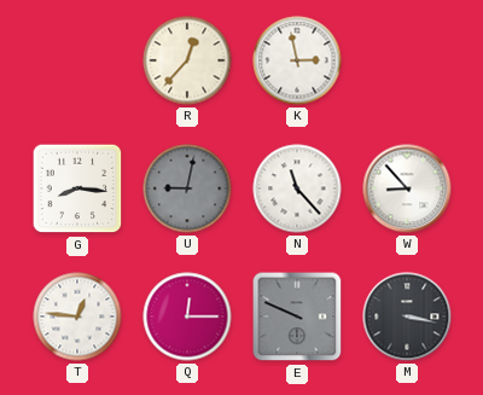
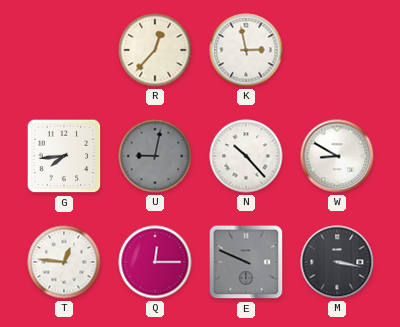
G: 8:16 -> 7:44 (64, 156)
N: 11:23 -> 10:23 (246, 156)
W: 8:53 -> 8:50 (337, 156)
